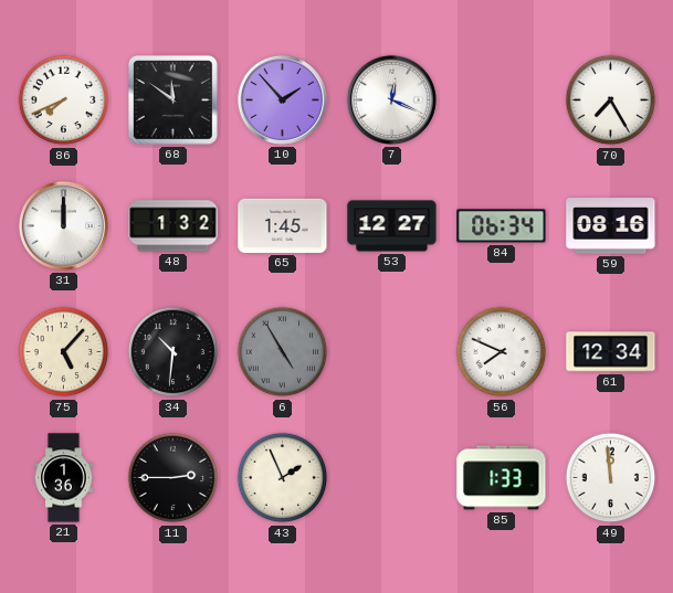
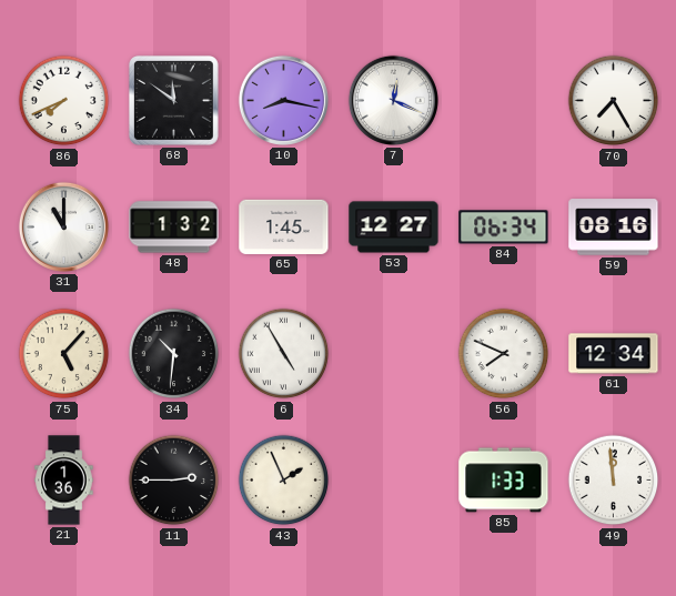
10: 1:53 -> 8:17 (283, 100)
31: 12:00 -> 11:00 (63, 226)
6 dial: grey -> white (284, 354)
